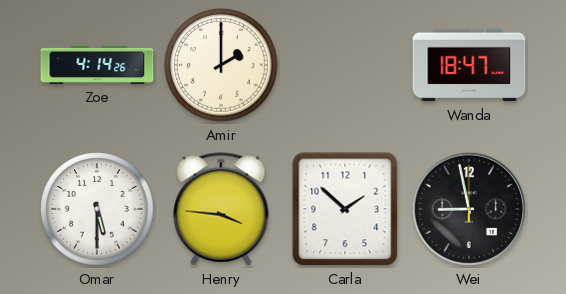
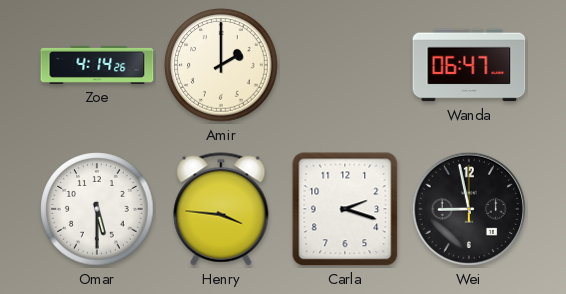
Wanda: 18:47 -> 06:47 (469, 65)
Carla: 1:52 -> 2:18 (345, 209)
